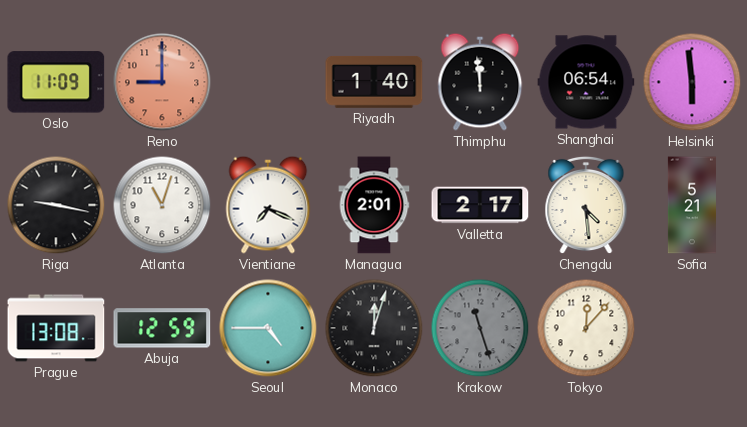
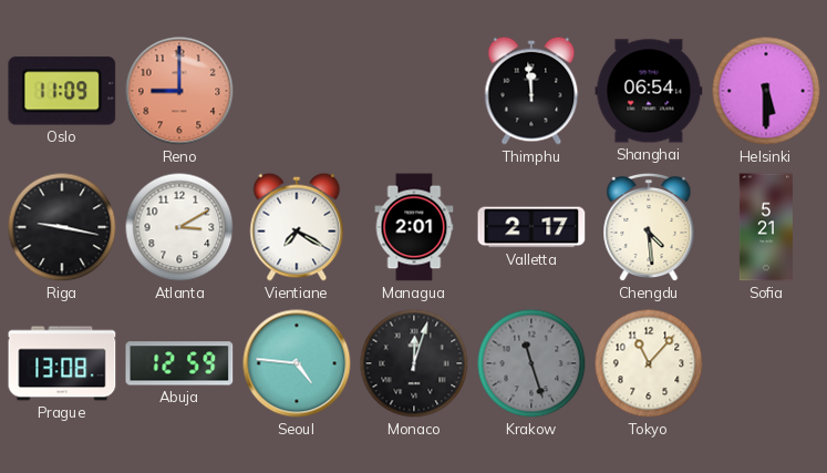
Riyadh: 1:40 -> none (374, 82)
Helsinki: 5:59 -> 5:30 (766, 91)
Atlanta: 11:03 -> 3:10 (179, 227)
Vientiane: 7:19 -> 7:20 (297, 227)
Seoul: 4:45 -> 4:46 (297, 363)
Tokyo: 12:07 -> 11:07 (649, 363)
